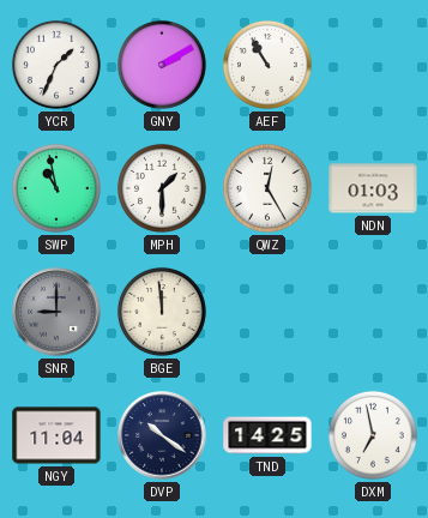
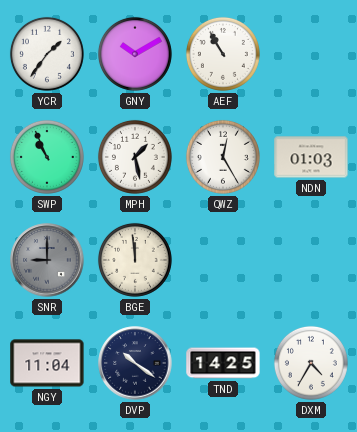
YCR: 1:34 -> 1:36 (47, 54)
GNY: 2:10 -> 10:10 (135, 54)
SWP: 10:58 -> 10:56 (47, 157)
MPH: 1:30 -> 1:28 (135, 157)
DXM: 6:58 -> 4:35 (311, 363)
